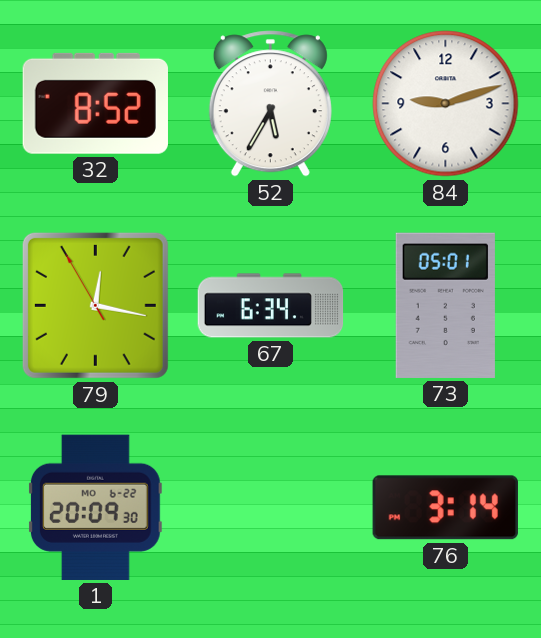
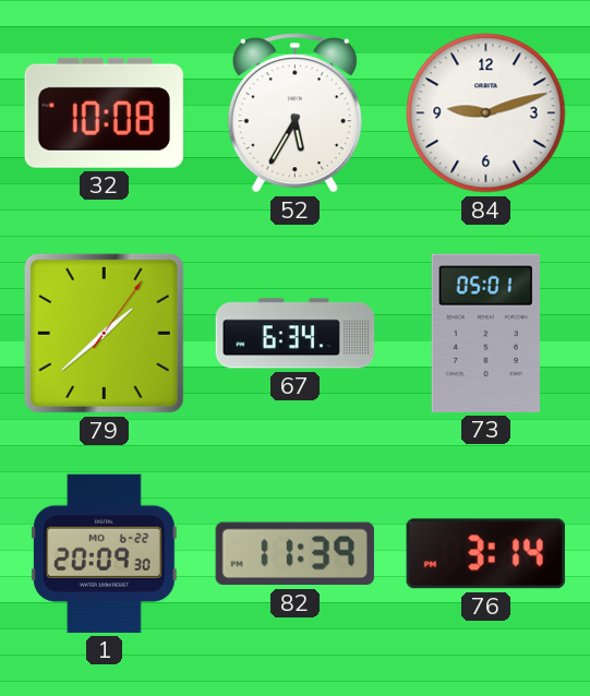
32: 8:52 -> 10:08 (104, 112)
79: 12:16 -> 1:38 (104, 333)
82: none -> 11:39 (294, 554)
